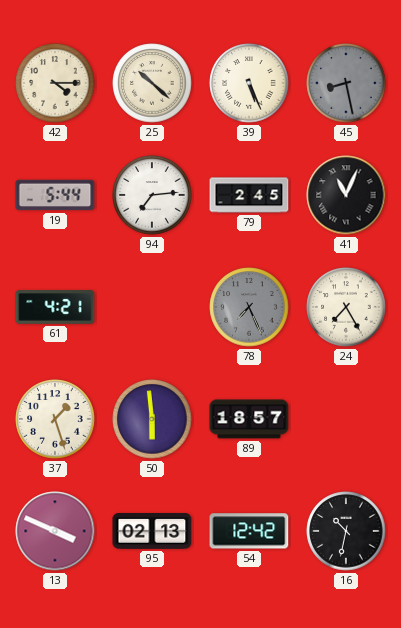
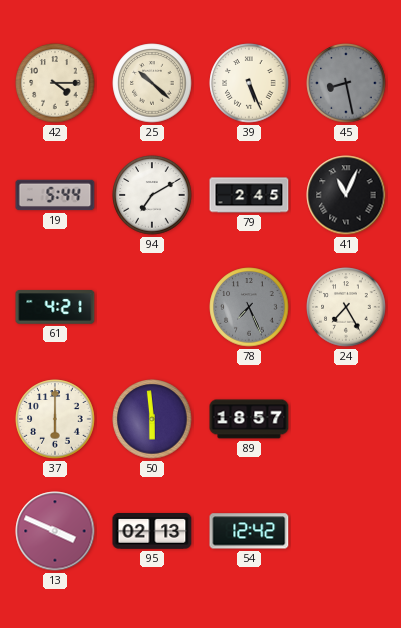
94: 7:14 -> 7:10 (152, 195)
37: 1:27 -> 6:00 (55, 419)
16: 10:32 -> none (346, 531)
